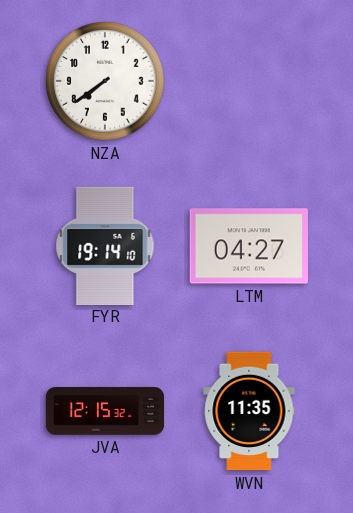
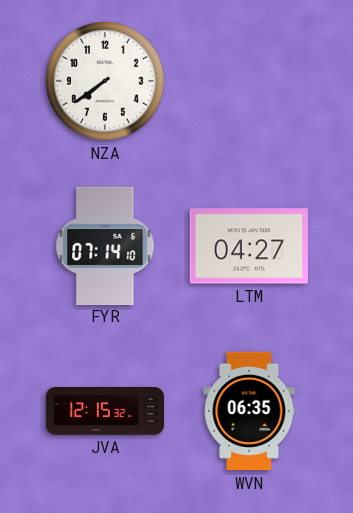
FYR: 19:14 -> 07:14 (105, 245)
WVN: 11:35 -> 06:35 (249, 411)
